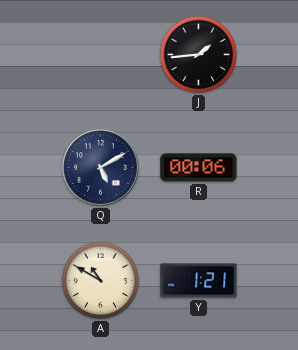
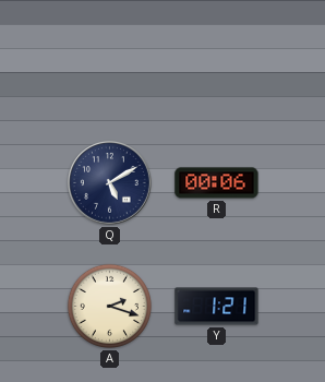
J: 1:44 -> none (198, 54)
A: 10:50 -> 2:18 (109, 306)
